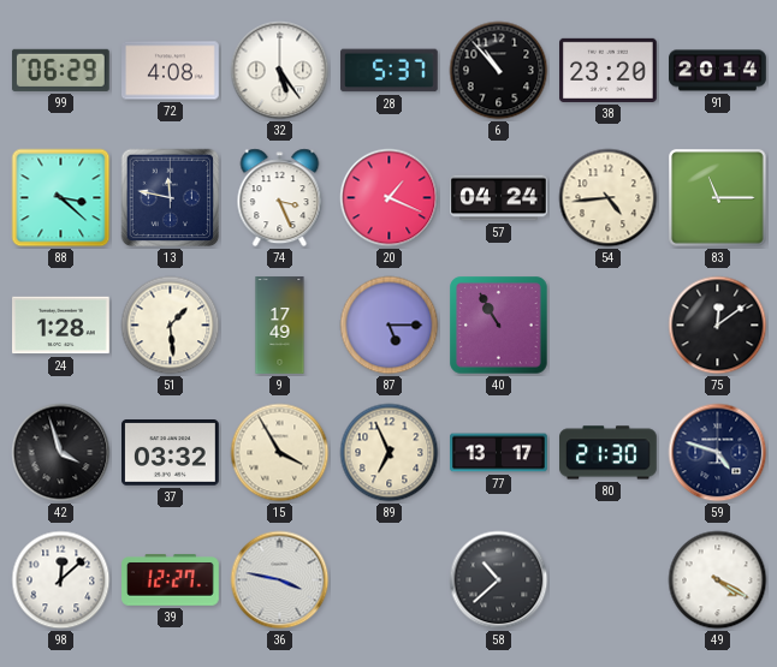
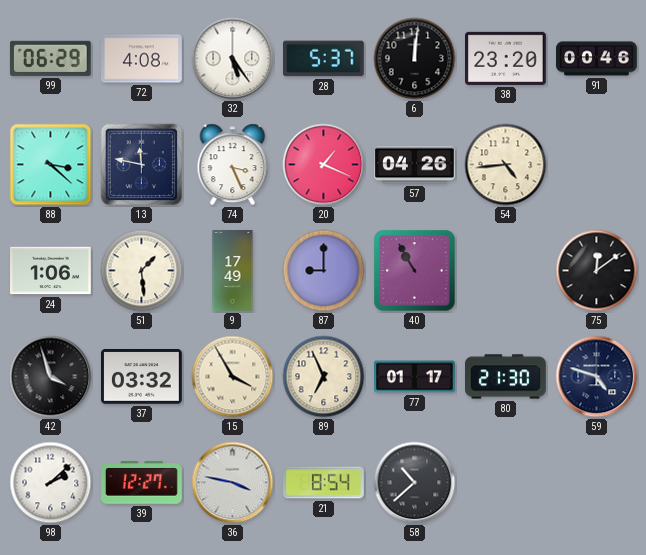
6: 10:53 -> 12:01 (415, 59)
91: 20:14 -> 00:46 (597, 59)
57: 04:24 -> 04:26 (415, 165)
83: 11:15 -> none (718, 198)
24: 1:28 -> 1:06 (51, 271)
87: 5:15 -> 9:00 (324, 271)
77: 13:17 -> 01:17 (415, 377)
98: 12:08 -> 2:08 (51, 483)
21: none -> 8:54 (324, 483)
49: 4:20 -> none (718, 580)
